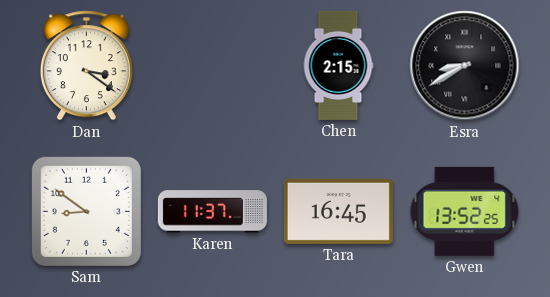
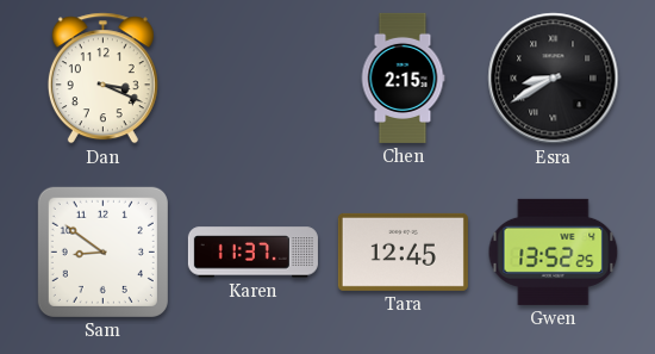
Dan: 3:21 -> 3:19 (102, 79)
Tara: 16:45 -> 12:45 (403, 251)
